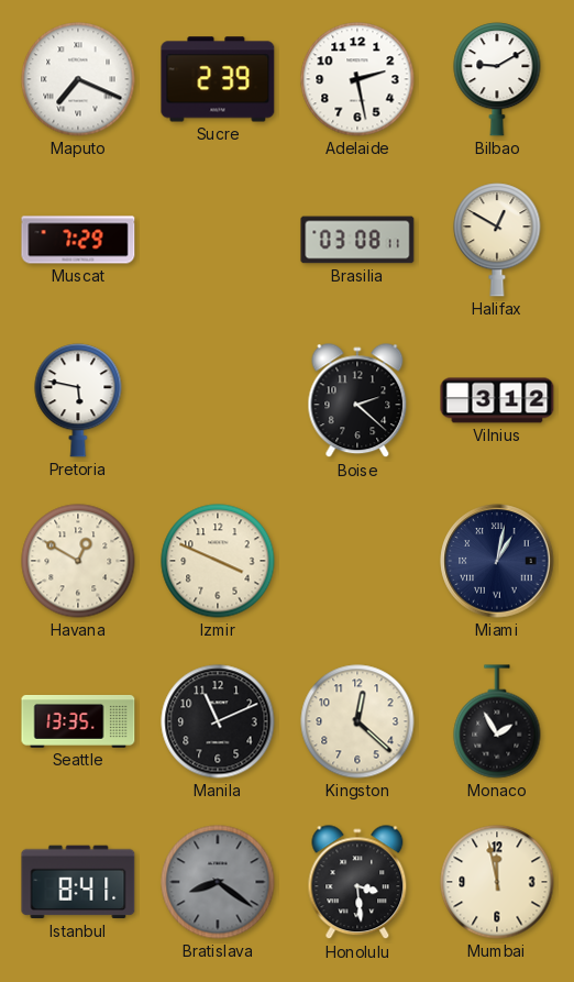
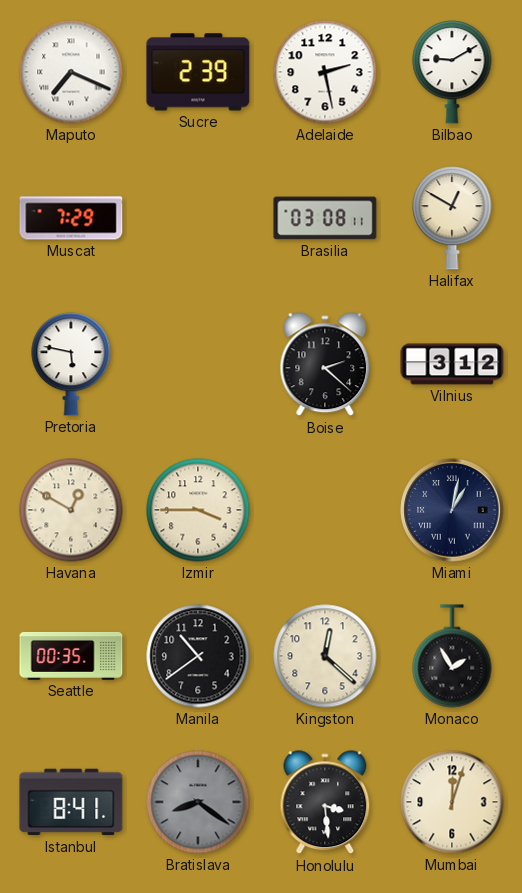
Izmir: 3:49 -> 3:45 (198, 510)
Seattle: 13:35 -> 00:35 (71, 656)
Manila: 11:11 -> 10:39 (198, 656)
Mumbai: 11:58 -> 12:03 (452, 802)
